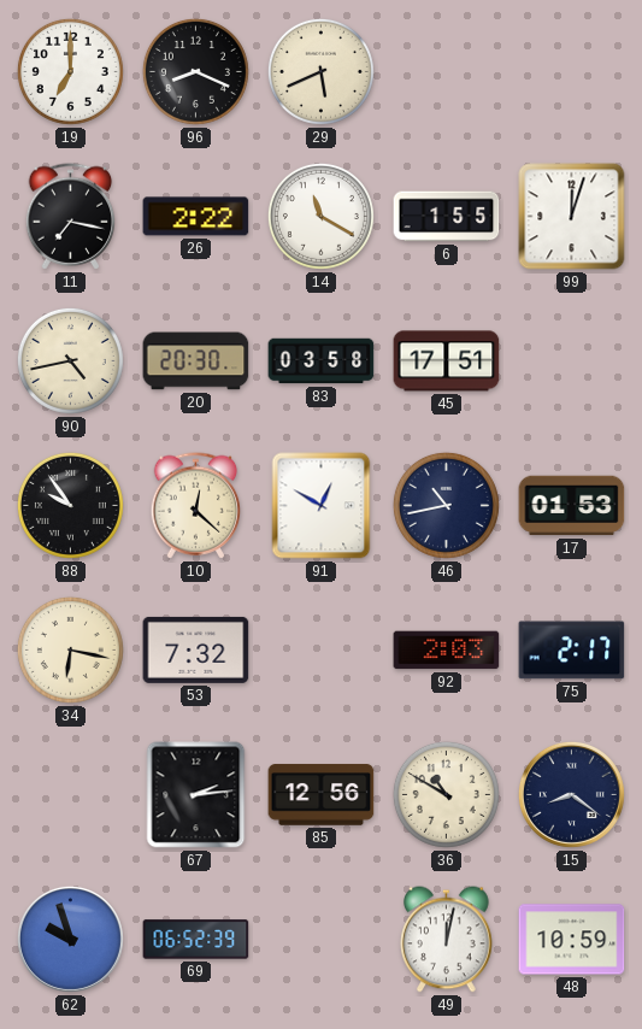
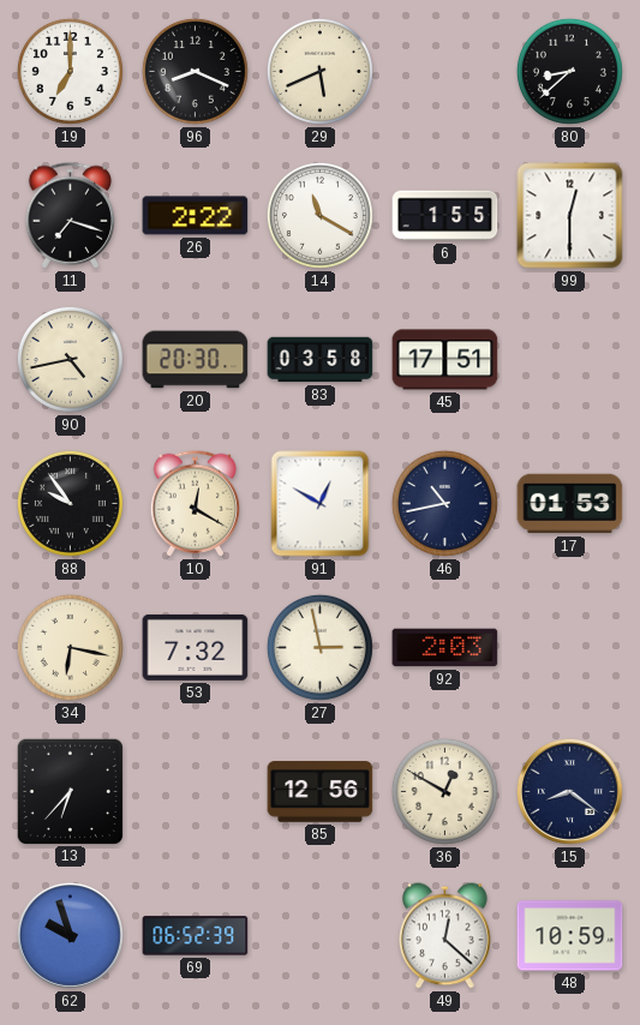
80: none -> 8:38 (569, 71)
11: 7:17 -> 7:18 (71, 216)
99: 12:03 -> 12:30 (570, 216)
10: 12:22 -> 12:20 (196, 504)
27: none -> 2:58 (319, 647)
75: 2:17 -> none (572, 651)
13: none -> 6:37 (70, 791)
67: 2:14 -> none (196, 795)
36: 10:50 -> 12:50 (444, 791)
49: 12:02 -> 12:22 (445, 936)
